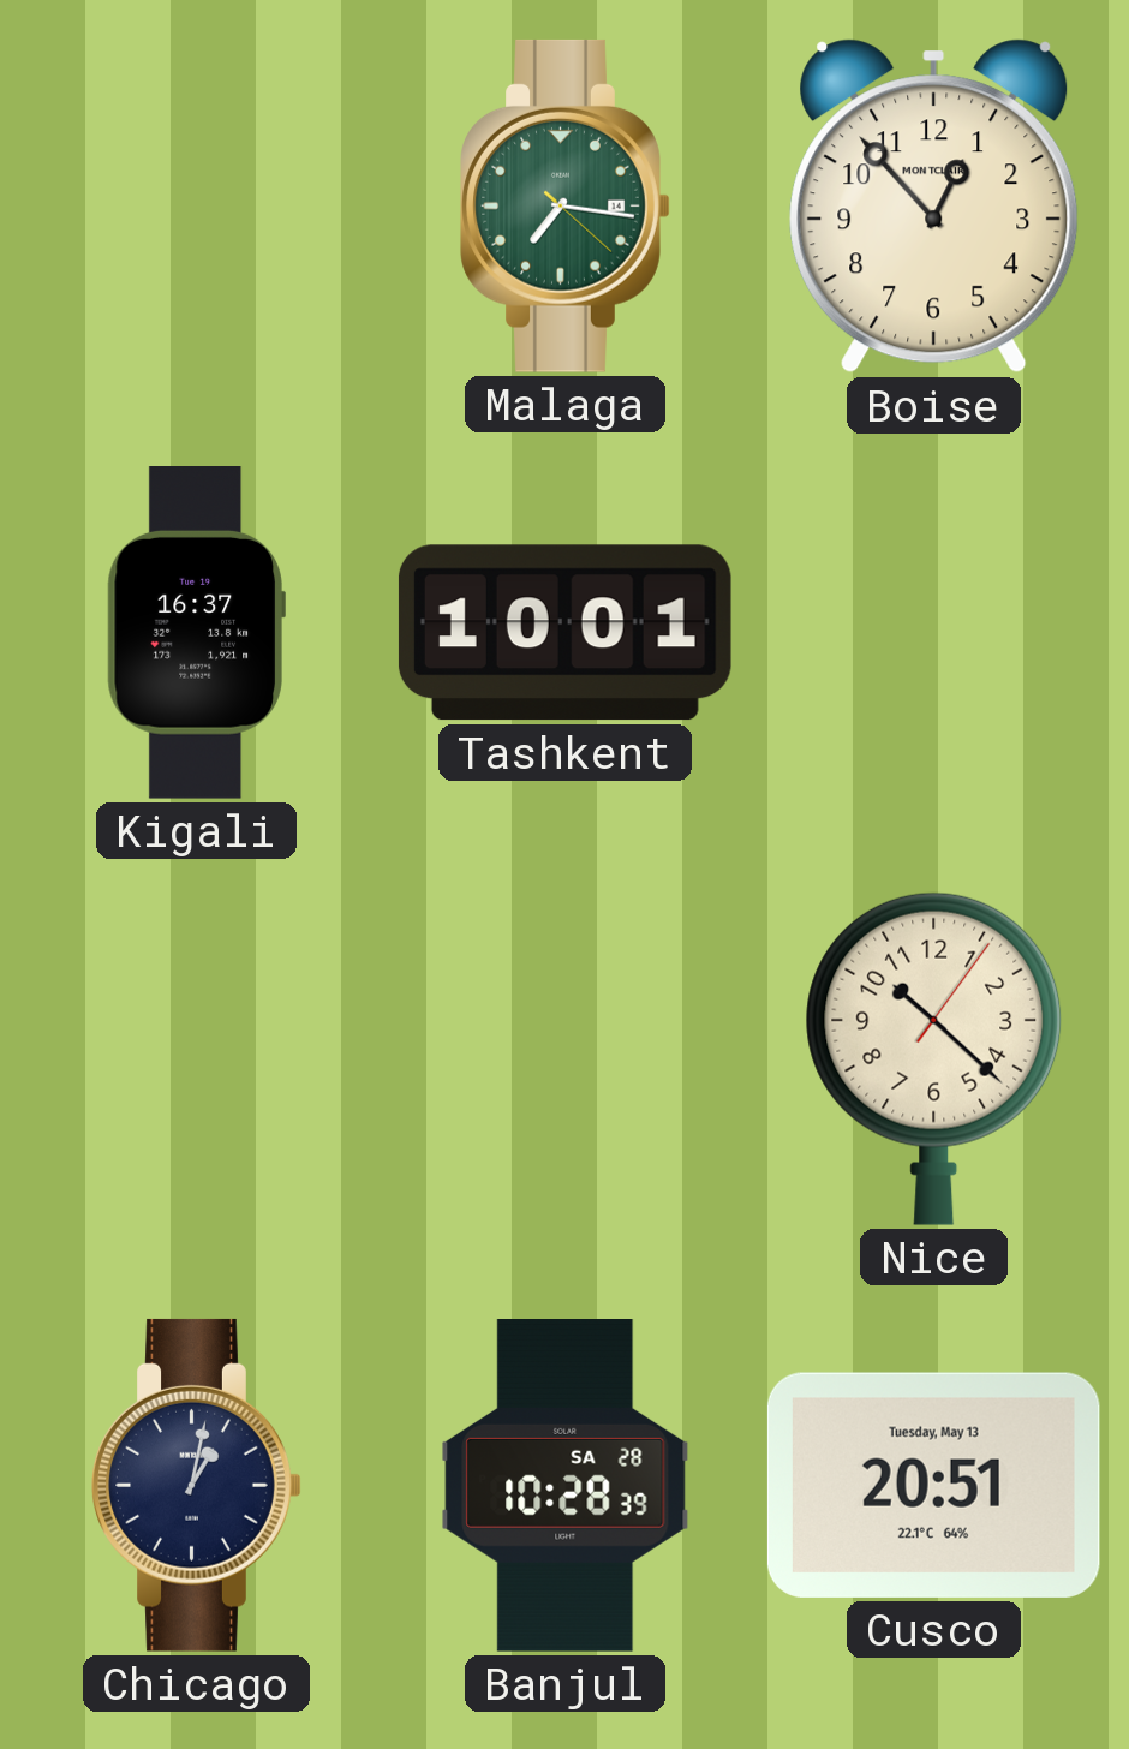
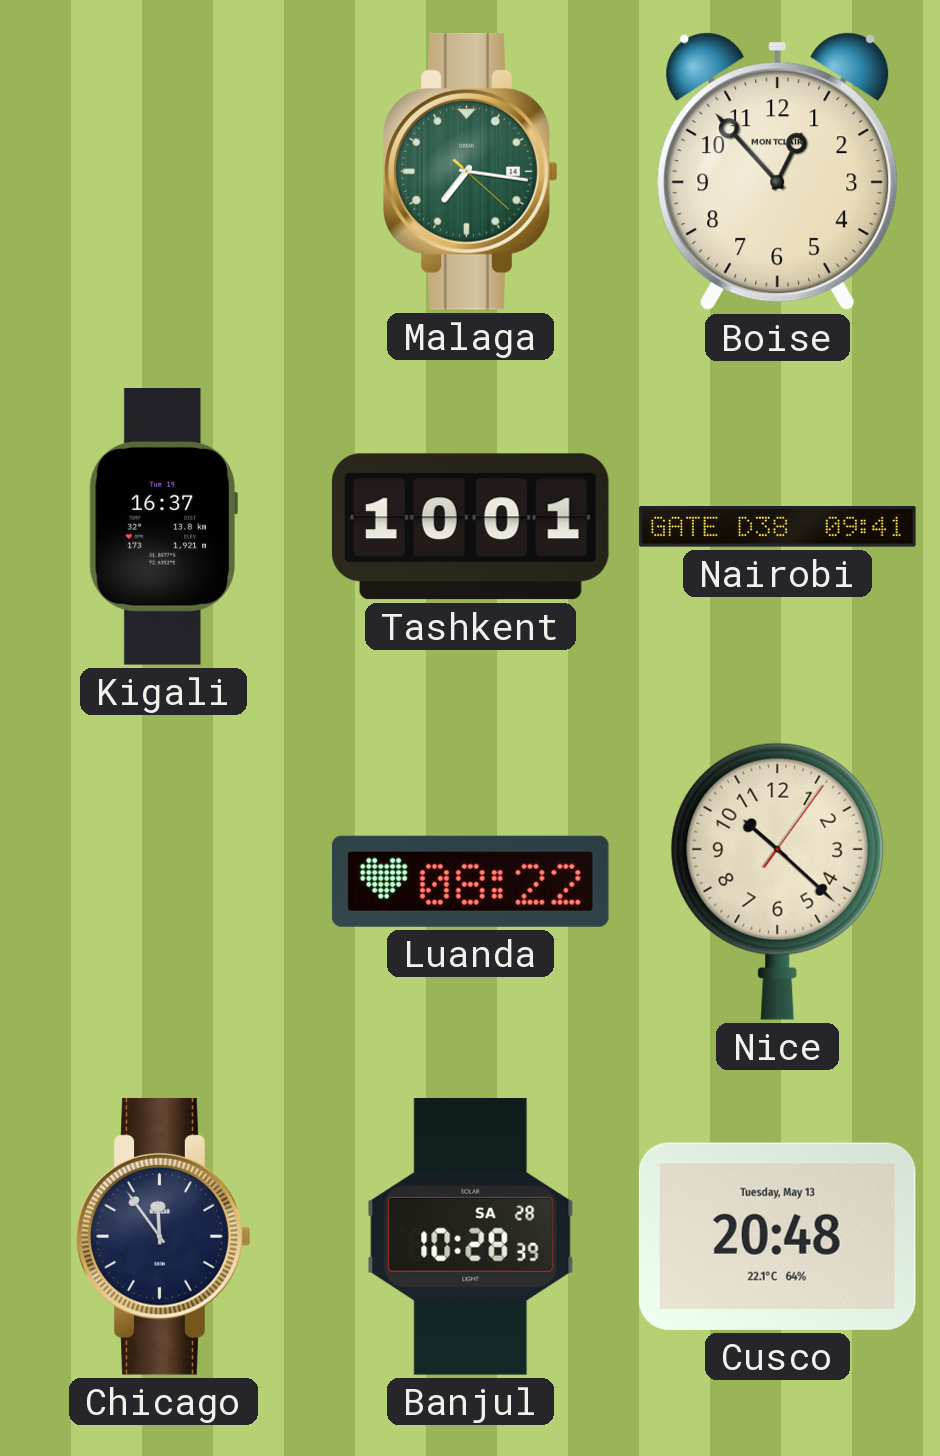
Nairobi: none -> 09:41 (778, 527)
Luanda: none -> 08:22 (470, 881)
Chicago: 1:02 -> 11:54 (164, 1236)
Cusco: 20:51 -> 20:48 (777, 1236)
